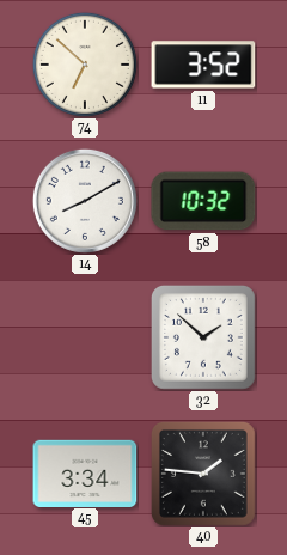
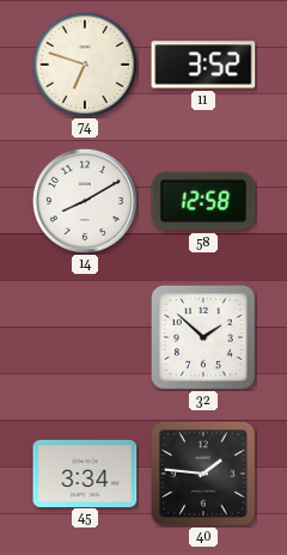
74: 6:52 -> 6:48 (85, 65)
58: 10:32 -> 12:58 (203, 201)
